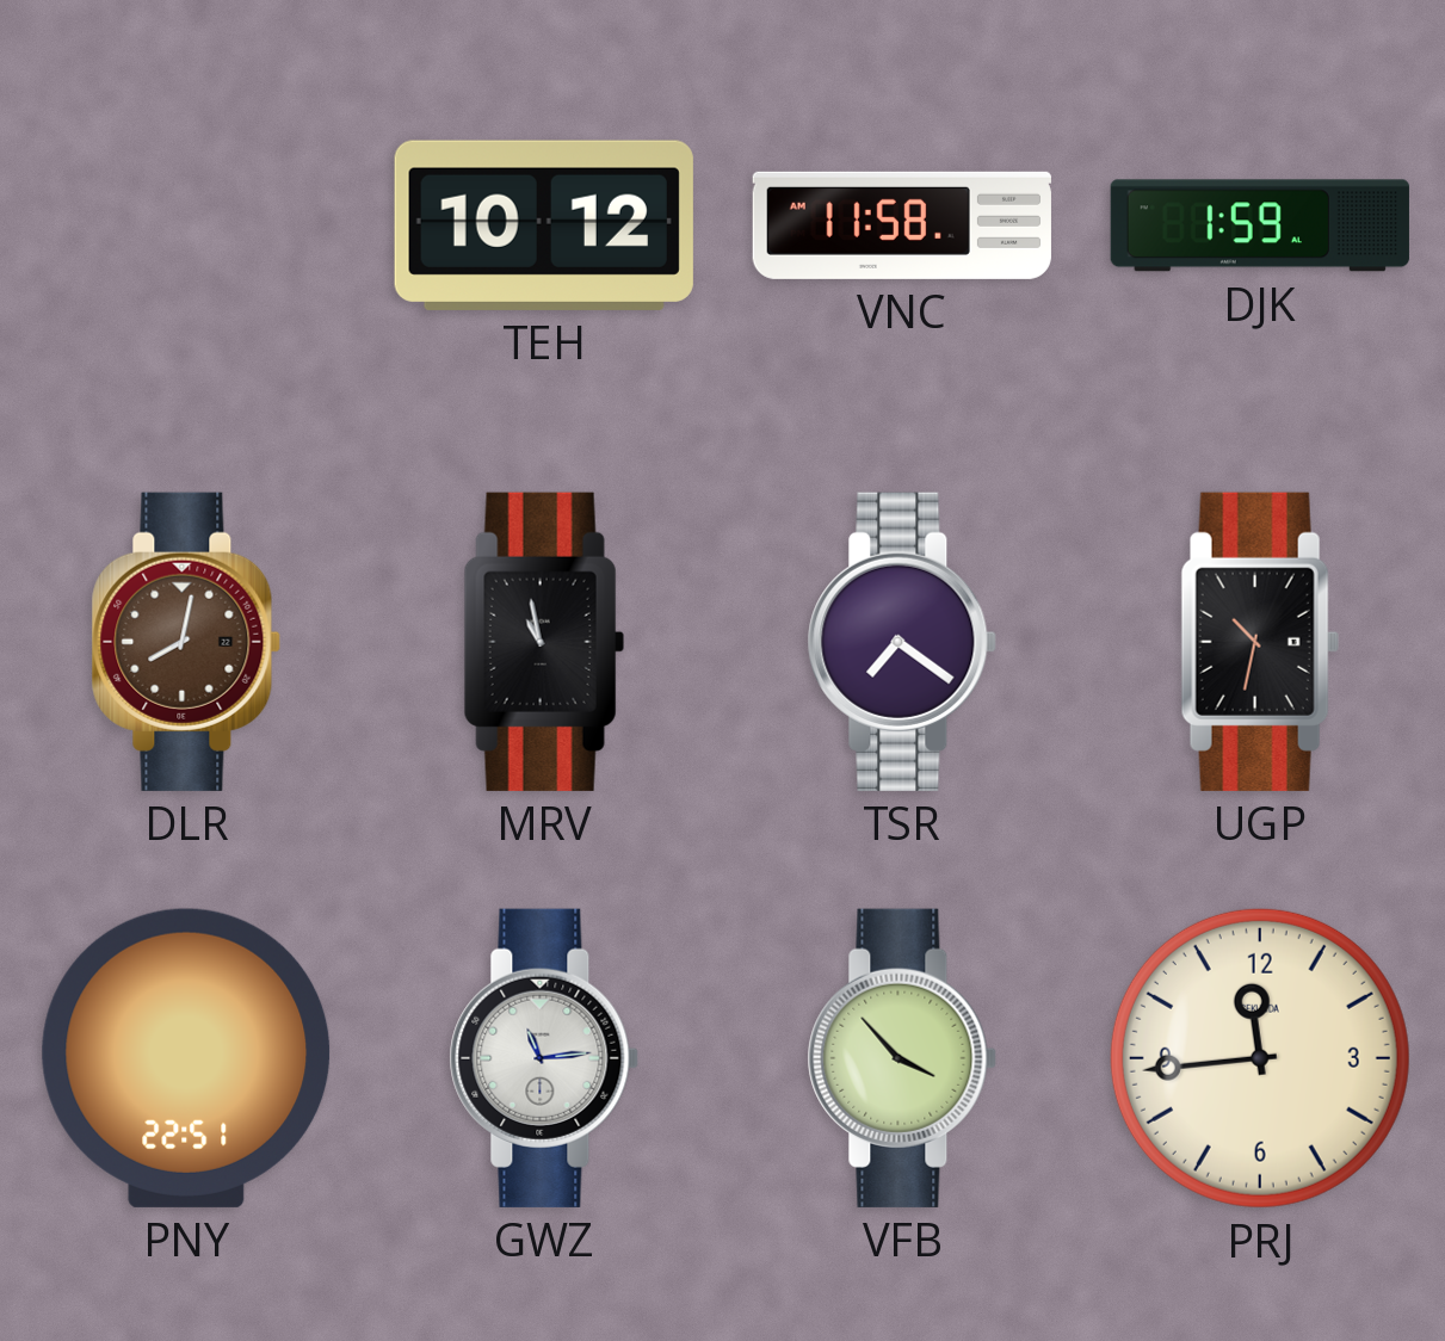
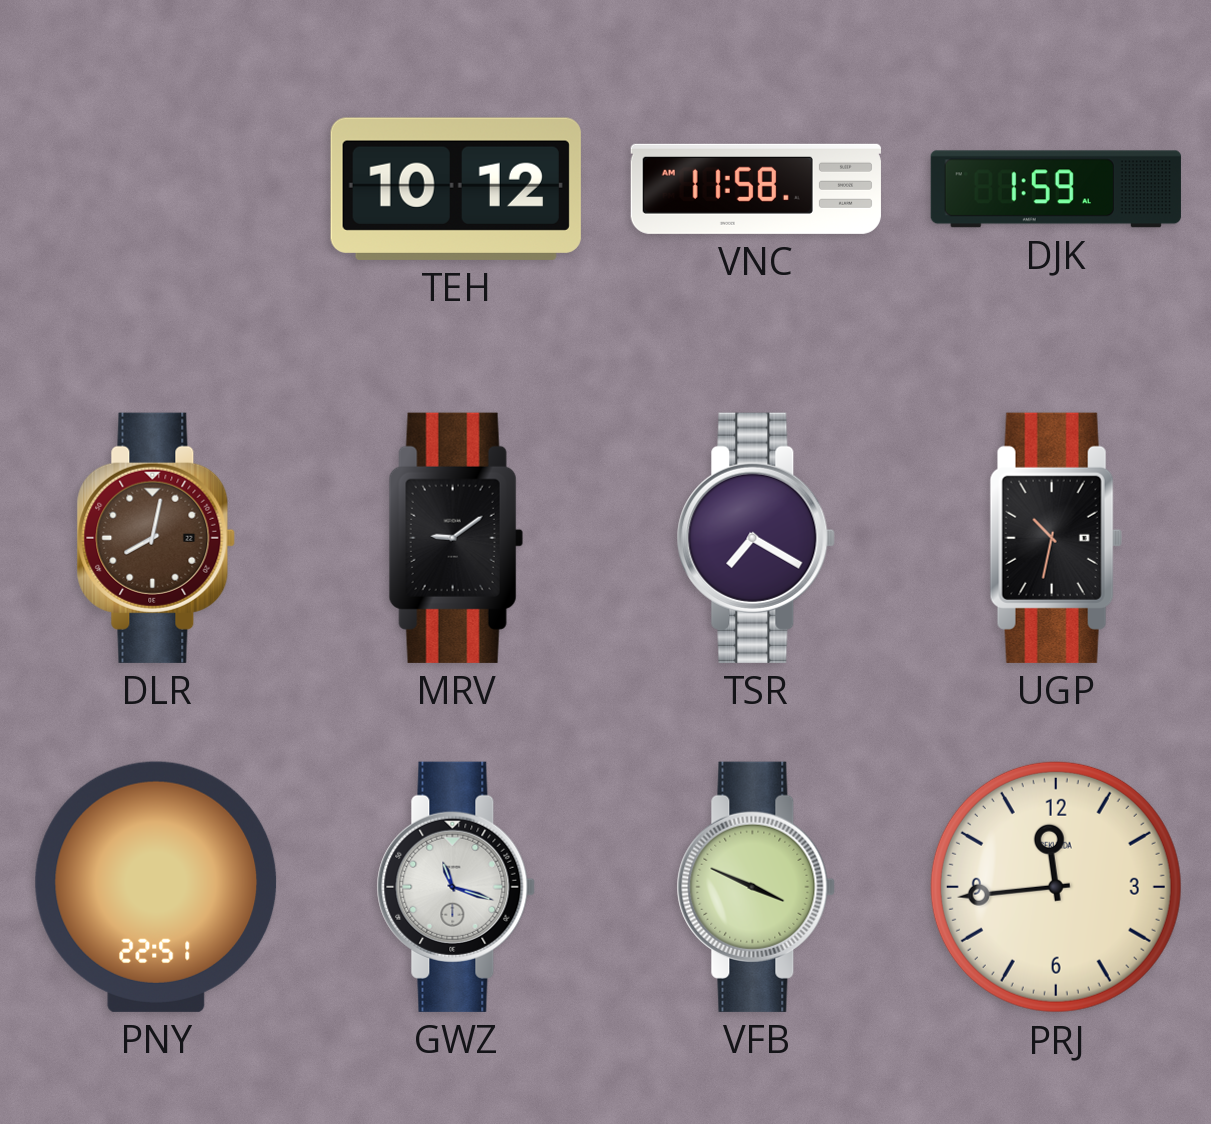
MRV: 10:58 -> 9:09 (456, 538)
TSR: 7:21 -> 7:20 (756, 538)
GWZ: 11:14 -> 11:18 (456, 887)
VFB: 3:53 -> 3:49 (756, 887)
